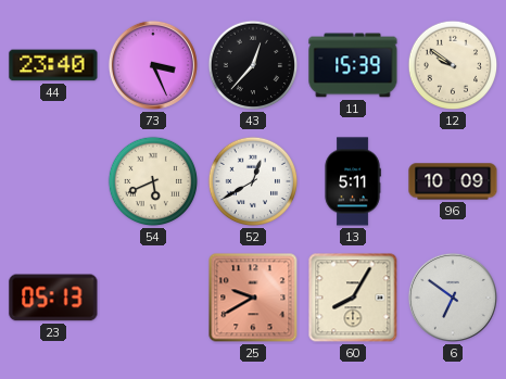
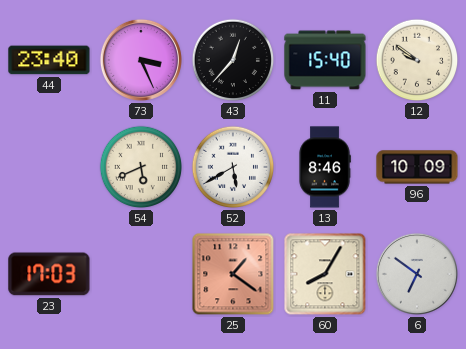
11: 15:39 -> 15:40 (325, 60)
52: 12:40 -> 5:40 (233, 167)
13: 5:11 -> 8:46 (325, 167)
23: 05:13 -> 17:03 (49, 274)
25: 9:40 -> 1:21 (233, 274)
